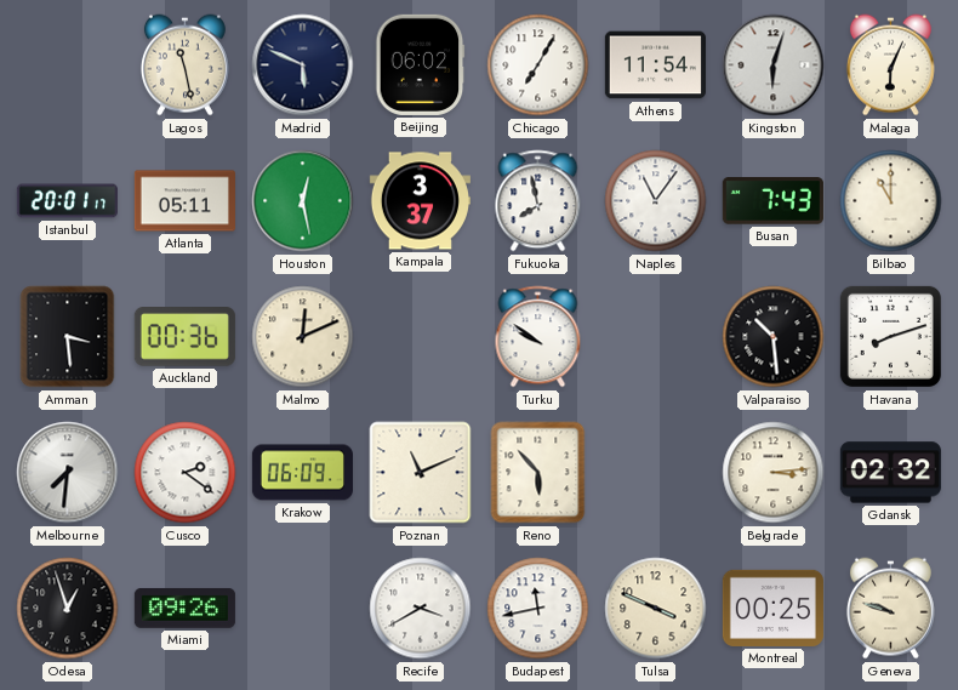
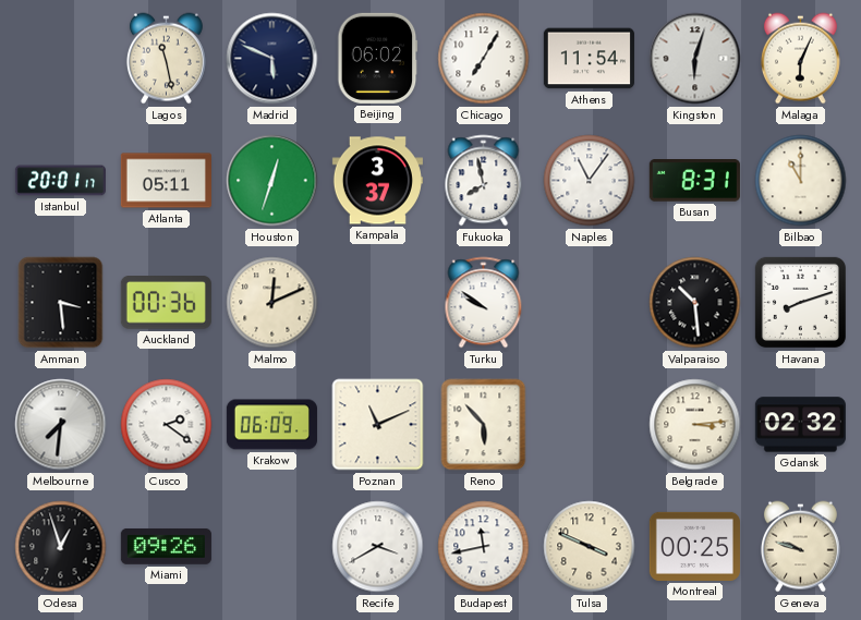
Houston: 12:28 -> 12:33 (272, 181)
Busan: 7:43 -> 8:31 (694, 181)
